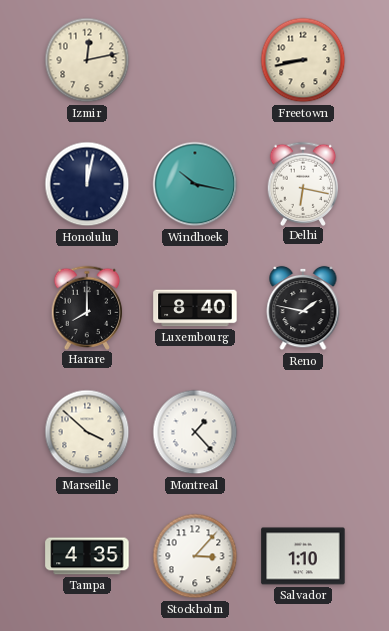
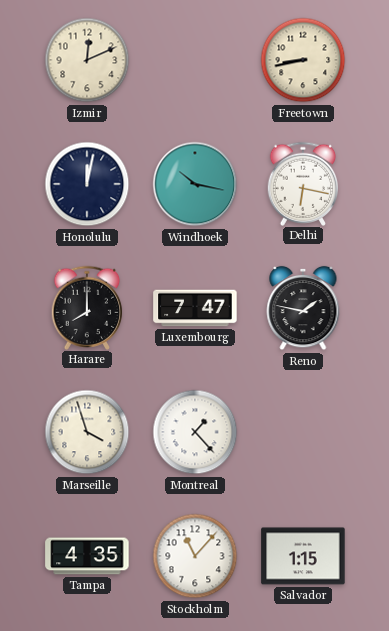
Izmir: 12:13 -> 12:11 (87, 60)
Luxembourg: 8:40 -> 7:47 (195, 308)
Marseille: 3:52 -> 3:57 (87, 432)
Stockholm: 3:07 -> 11:07 (195, 556)
Salvador: 1:10 -> 1:15 (303, 556)
